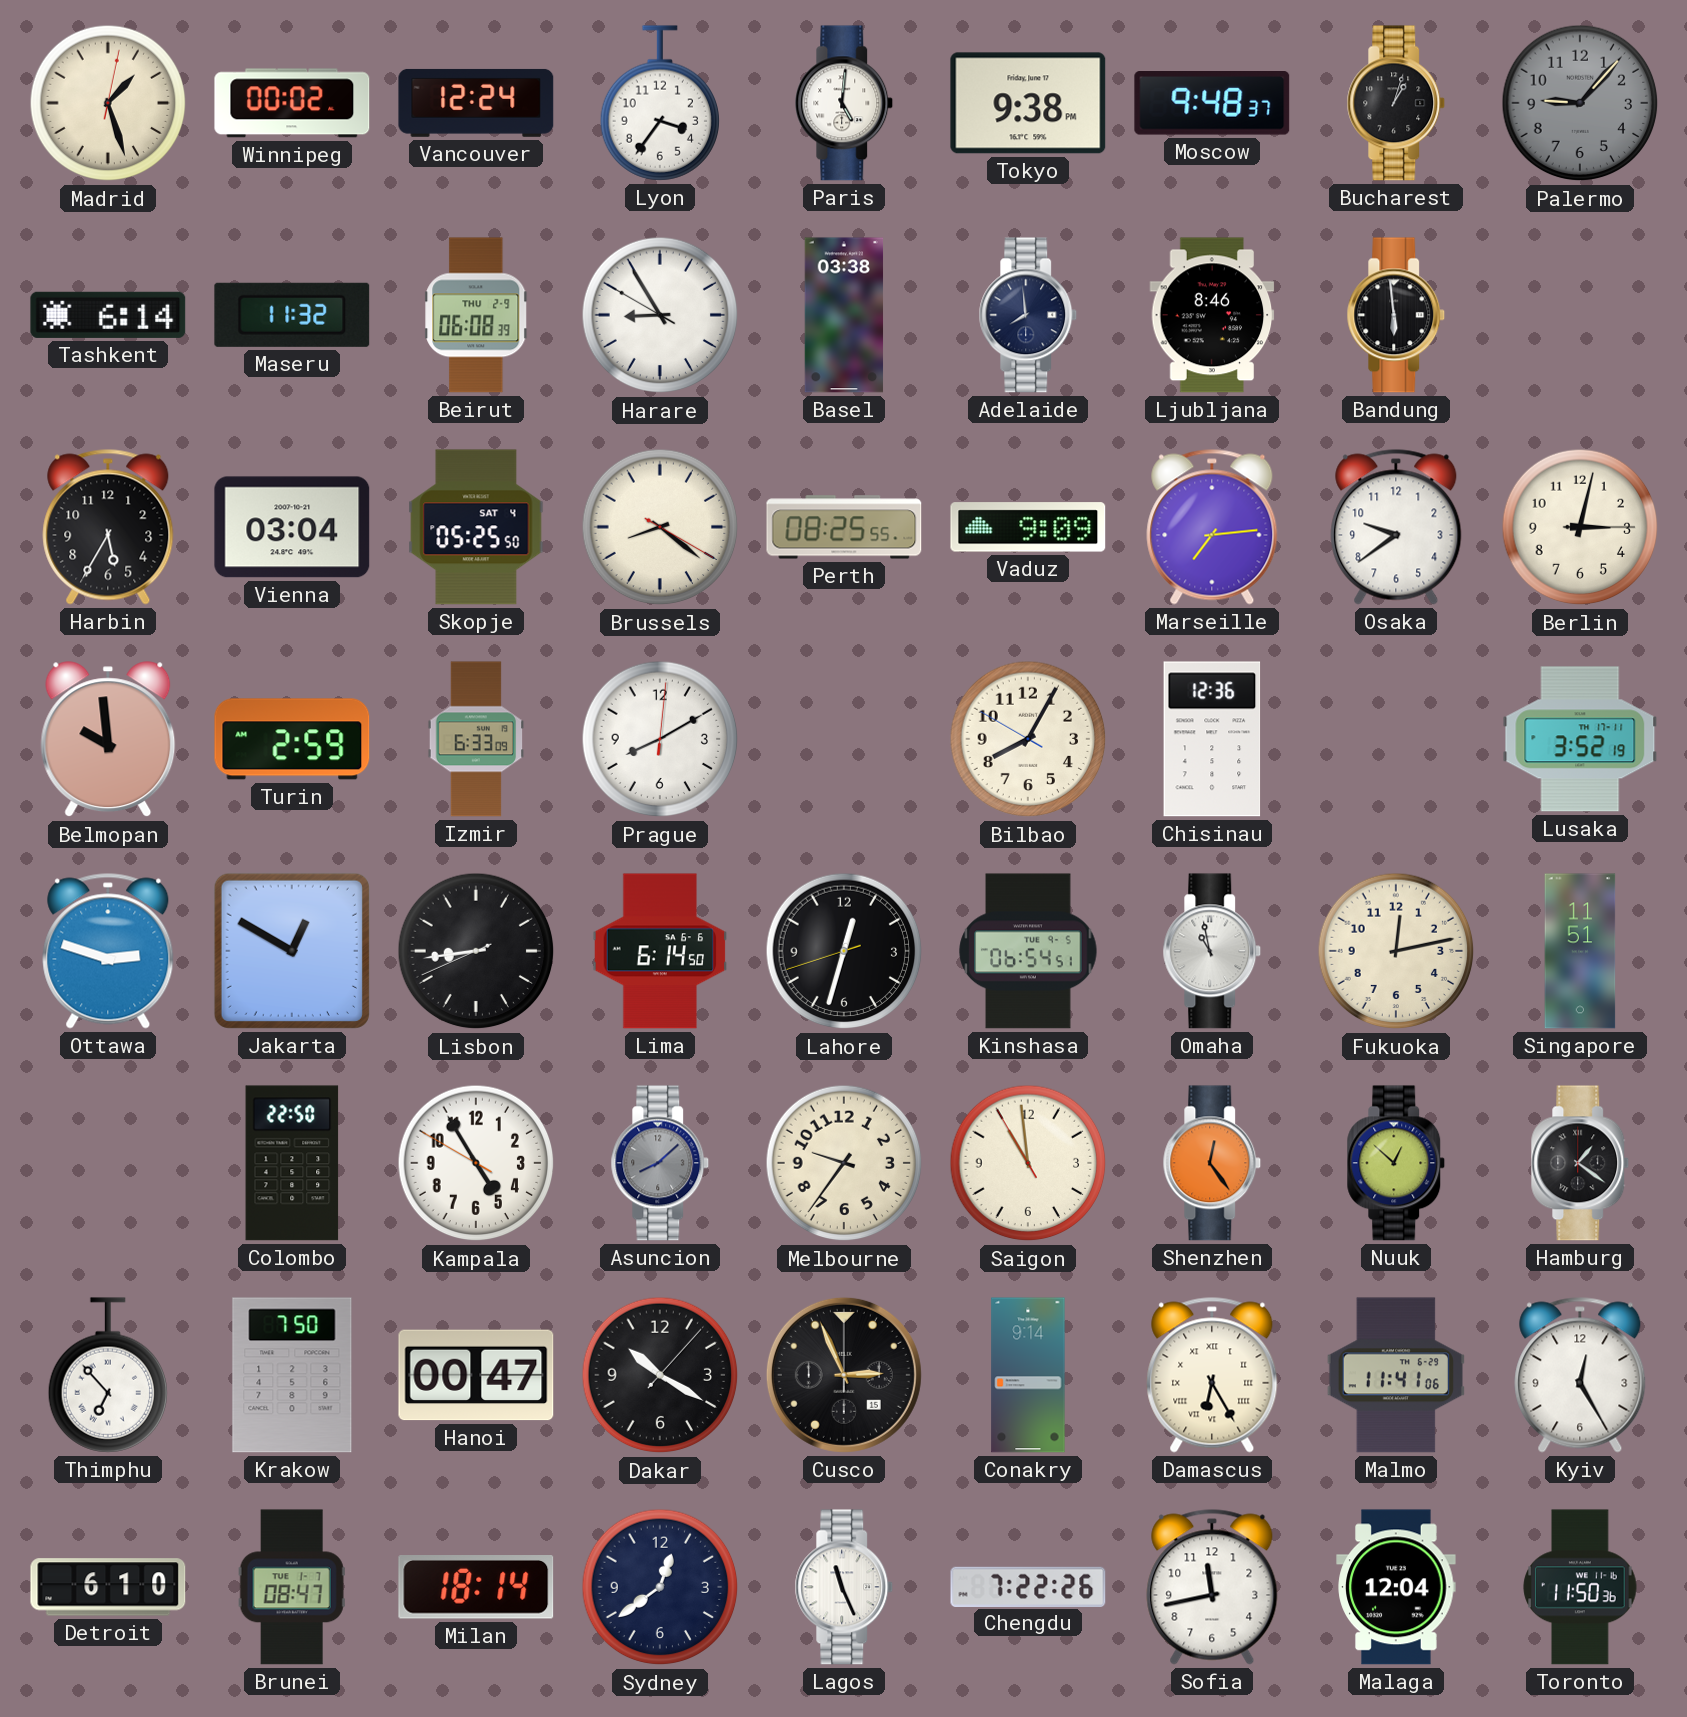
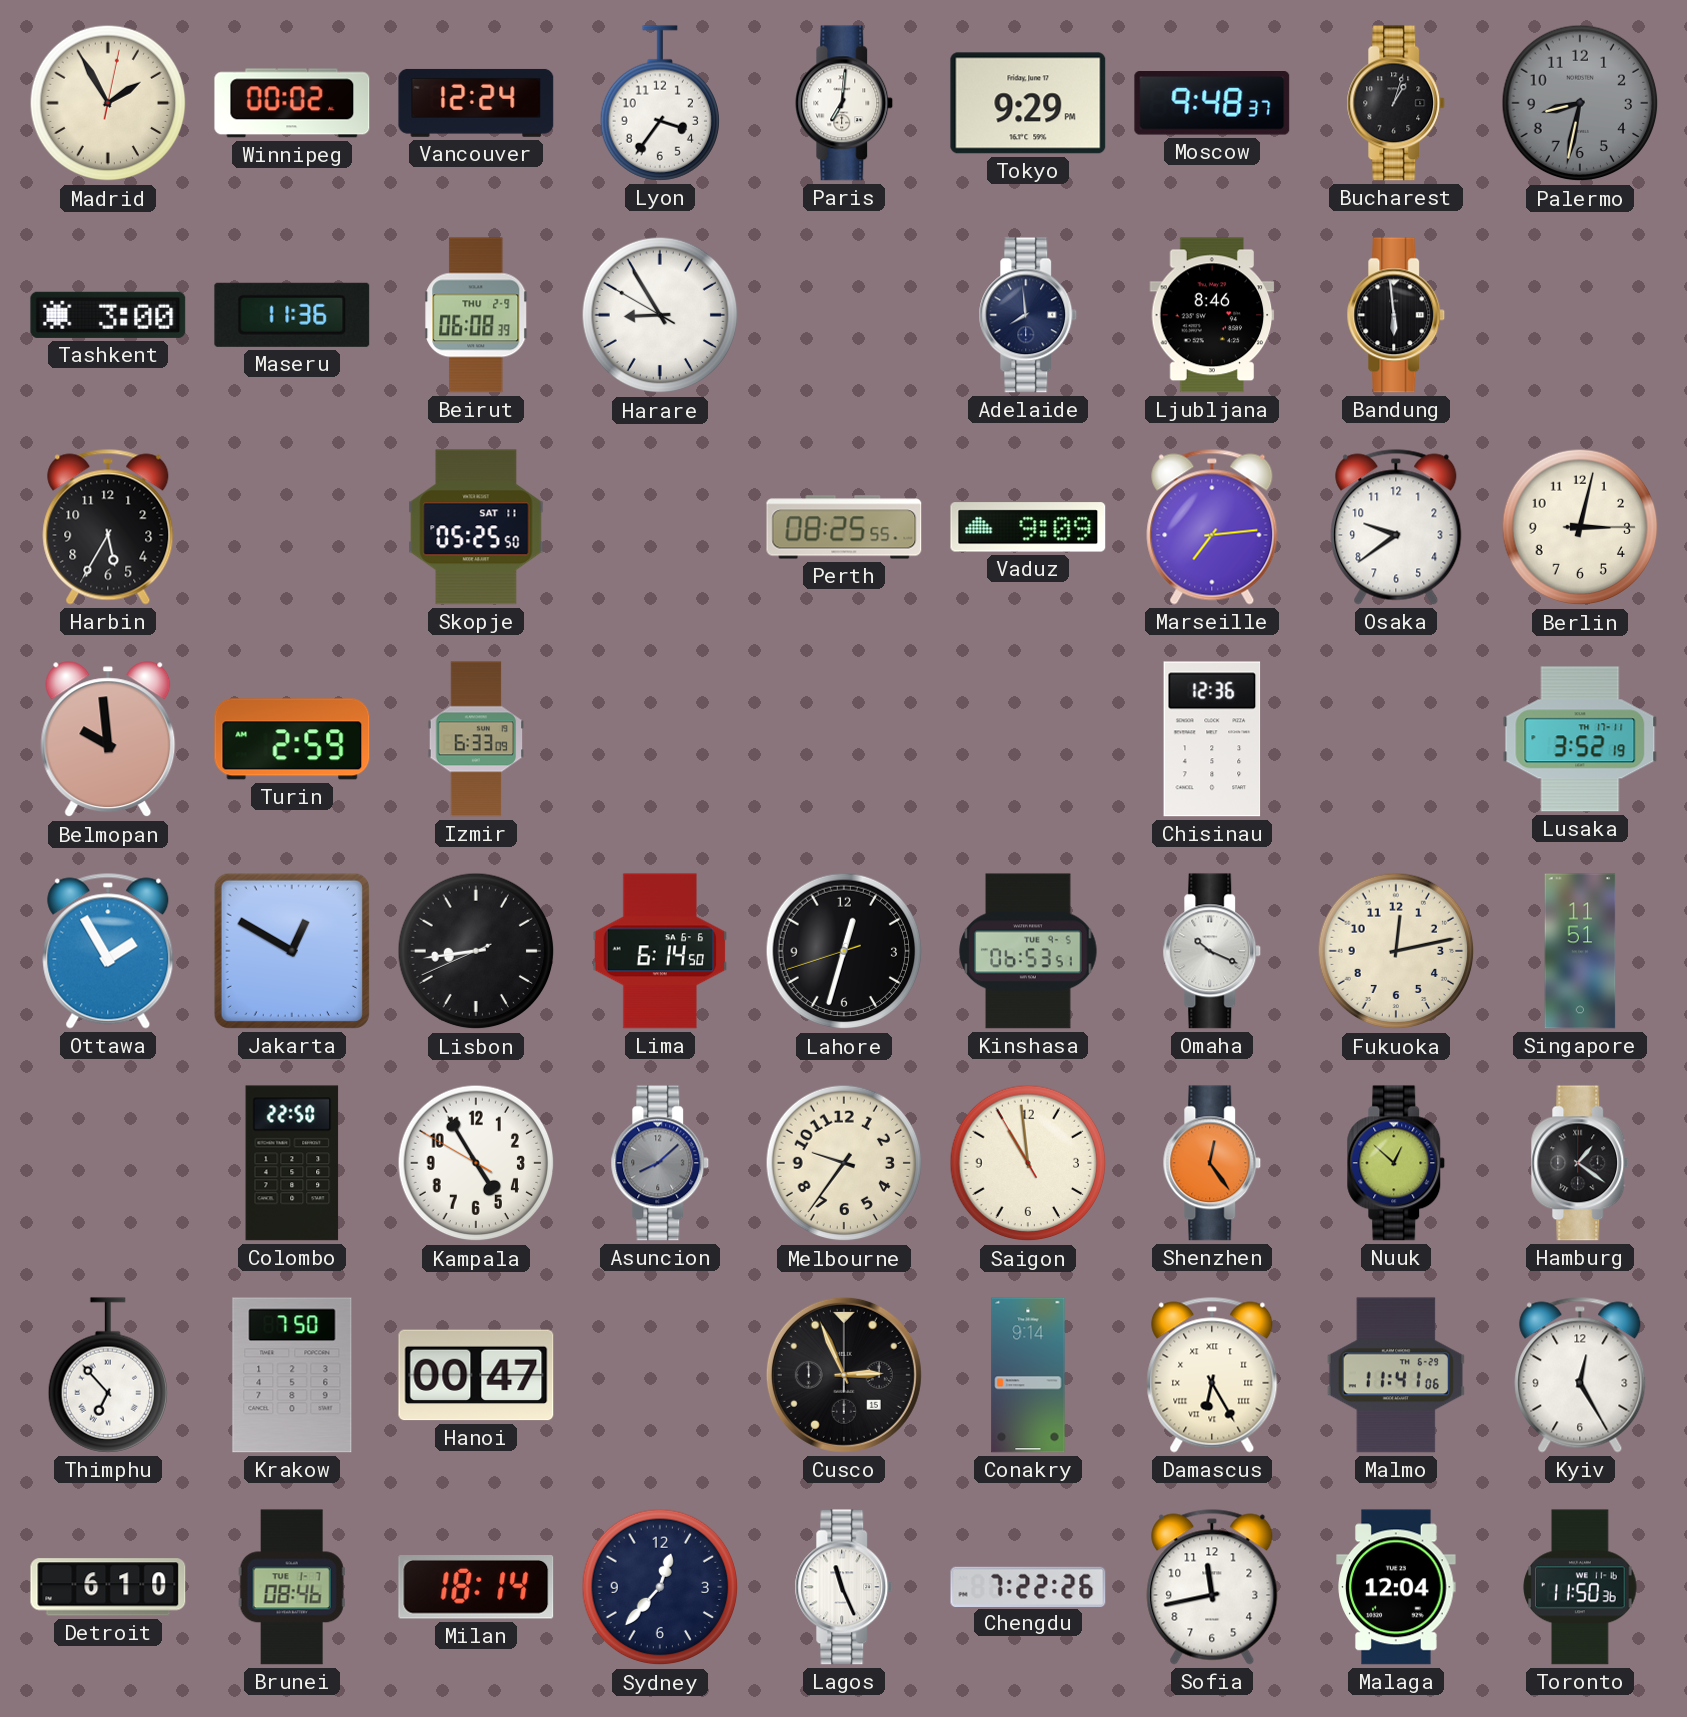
Madrid: 1:27 -> 1:55 (108, 103)
Paris: 5:01 -> 7:01 (844, 103)
Tokyo: 9:38 -> 9:29 (1028, 103)
Palermo: 9:07 -> 8:32 (1580, 103)
Tashkent: 6:14 -> 3:00 (108, 315)
Maseru: 11:32 -> 11:36 (292, 315)
Basel: 03:38 -> none (844, 315)
Vienna: 03:04 -> none (292, 527)
Skopje date: SAT 4 -> SAT 11 (476, 527)
Brussels: 8:21 -> none (660, 527)
Prague: 8:10 -> none (660, 739)
Bilbao: 8:04 -> none (1028, 739)
Ottawa: 2:48 -> 1:55 (108, 951)
Kinshasa: 06:54 -> 06:53 (1028, 951)
Omaha: 10:58 -> 10:19 (1212, 951)
Dakar: 10:20 -> none (660, 1375)
Brunei: 08:47 -> 08:46 (292, 1587)
Sydney: 12:39 -> 12:37 (660, 1587)
